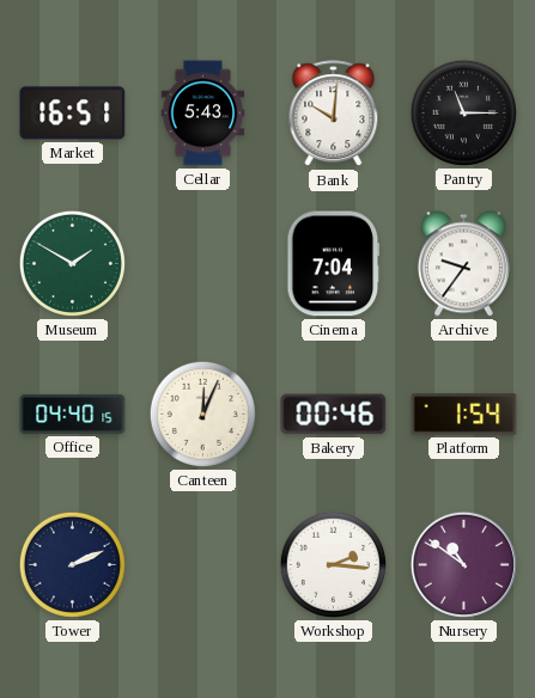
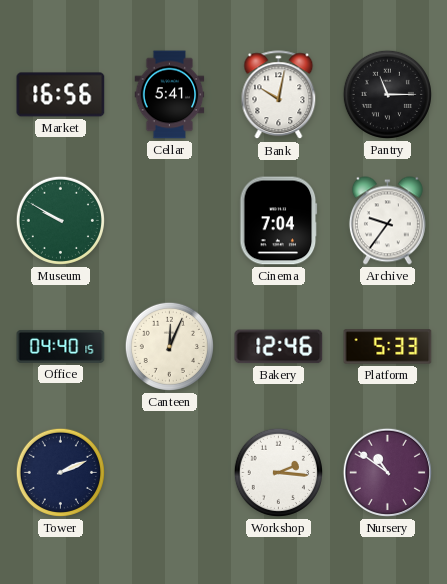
Market: 16:51 -> 16:56 (61, 95)
Cellar: 5:43 -> 5:41 (170, 95)
Bank: 10:01 -> 10:02 (279, 95)
Museum: 1:50 -> 9:50 (60, 220)
Bakery: 00:46 -> 12:46 (279, 347)
Platform: 1:54 -> 5:33 (388, 347)
